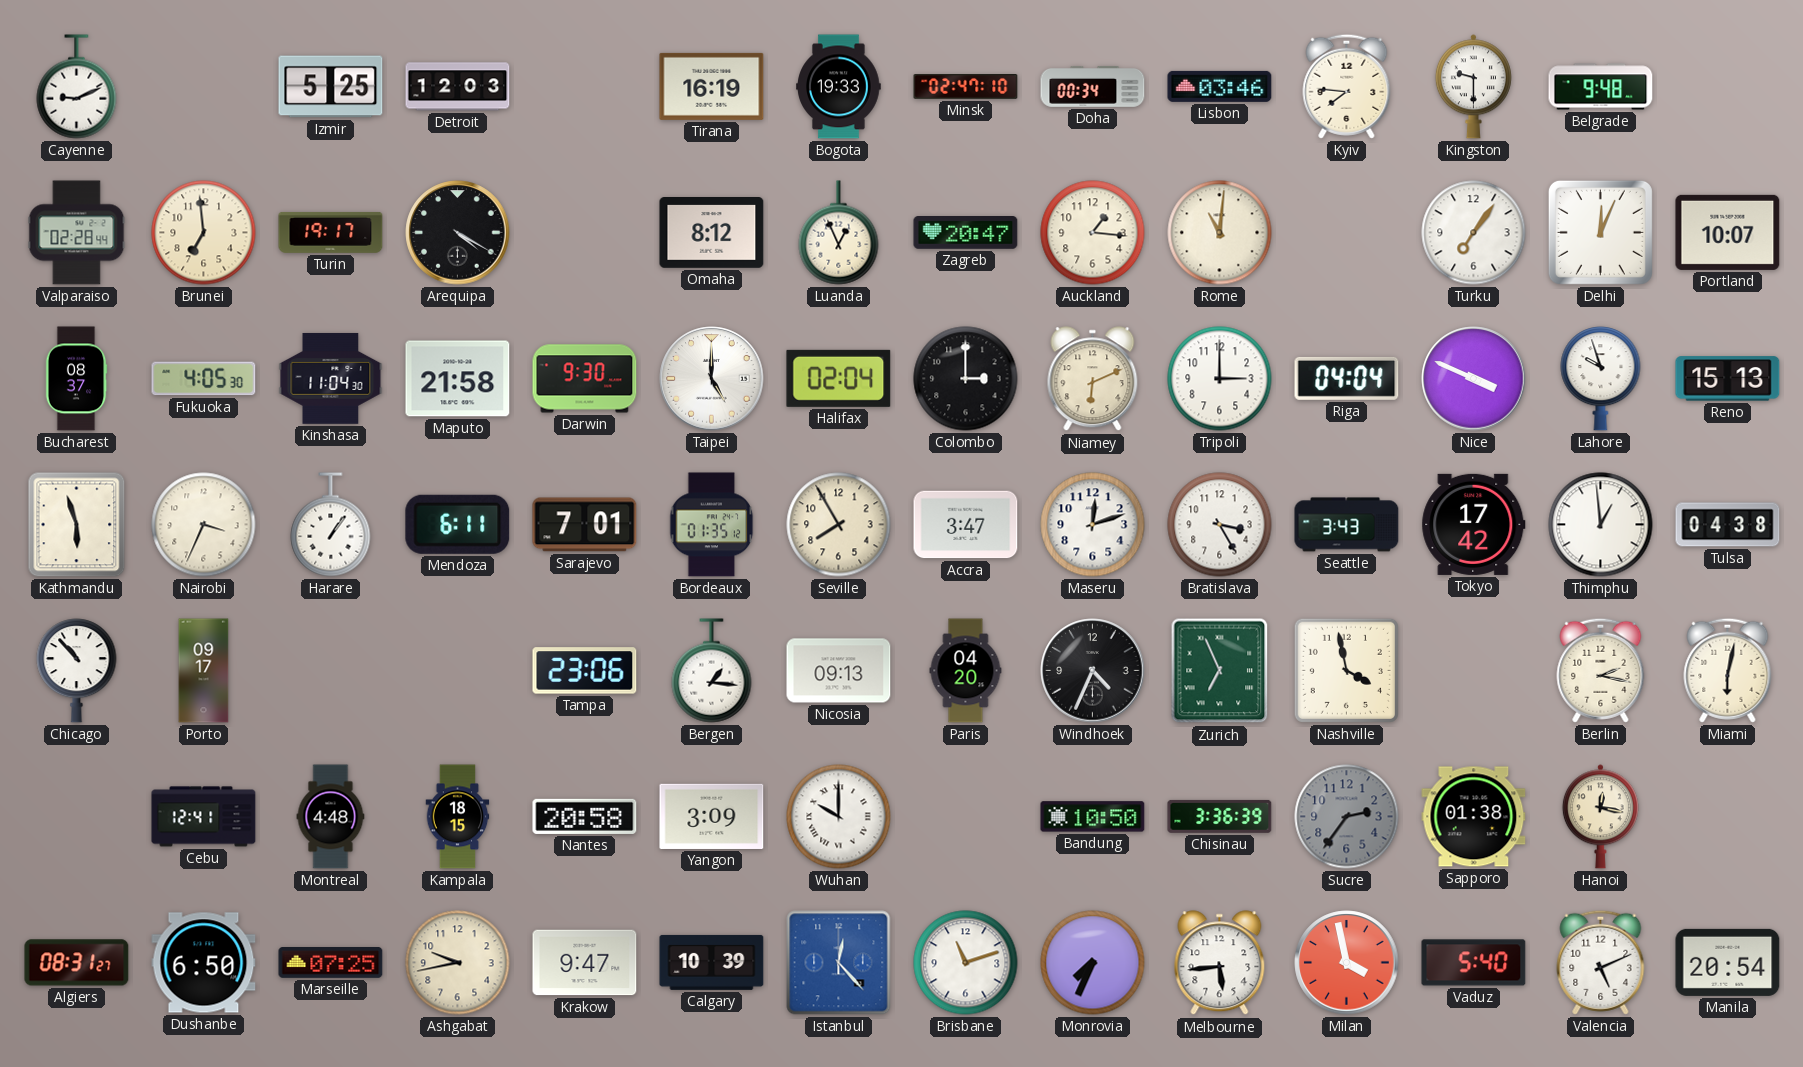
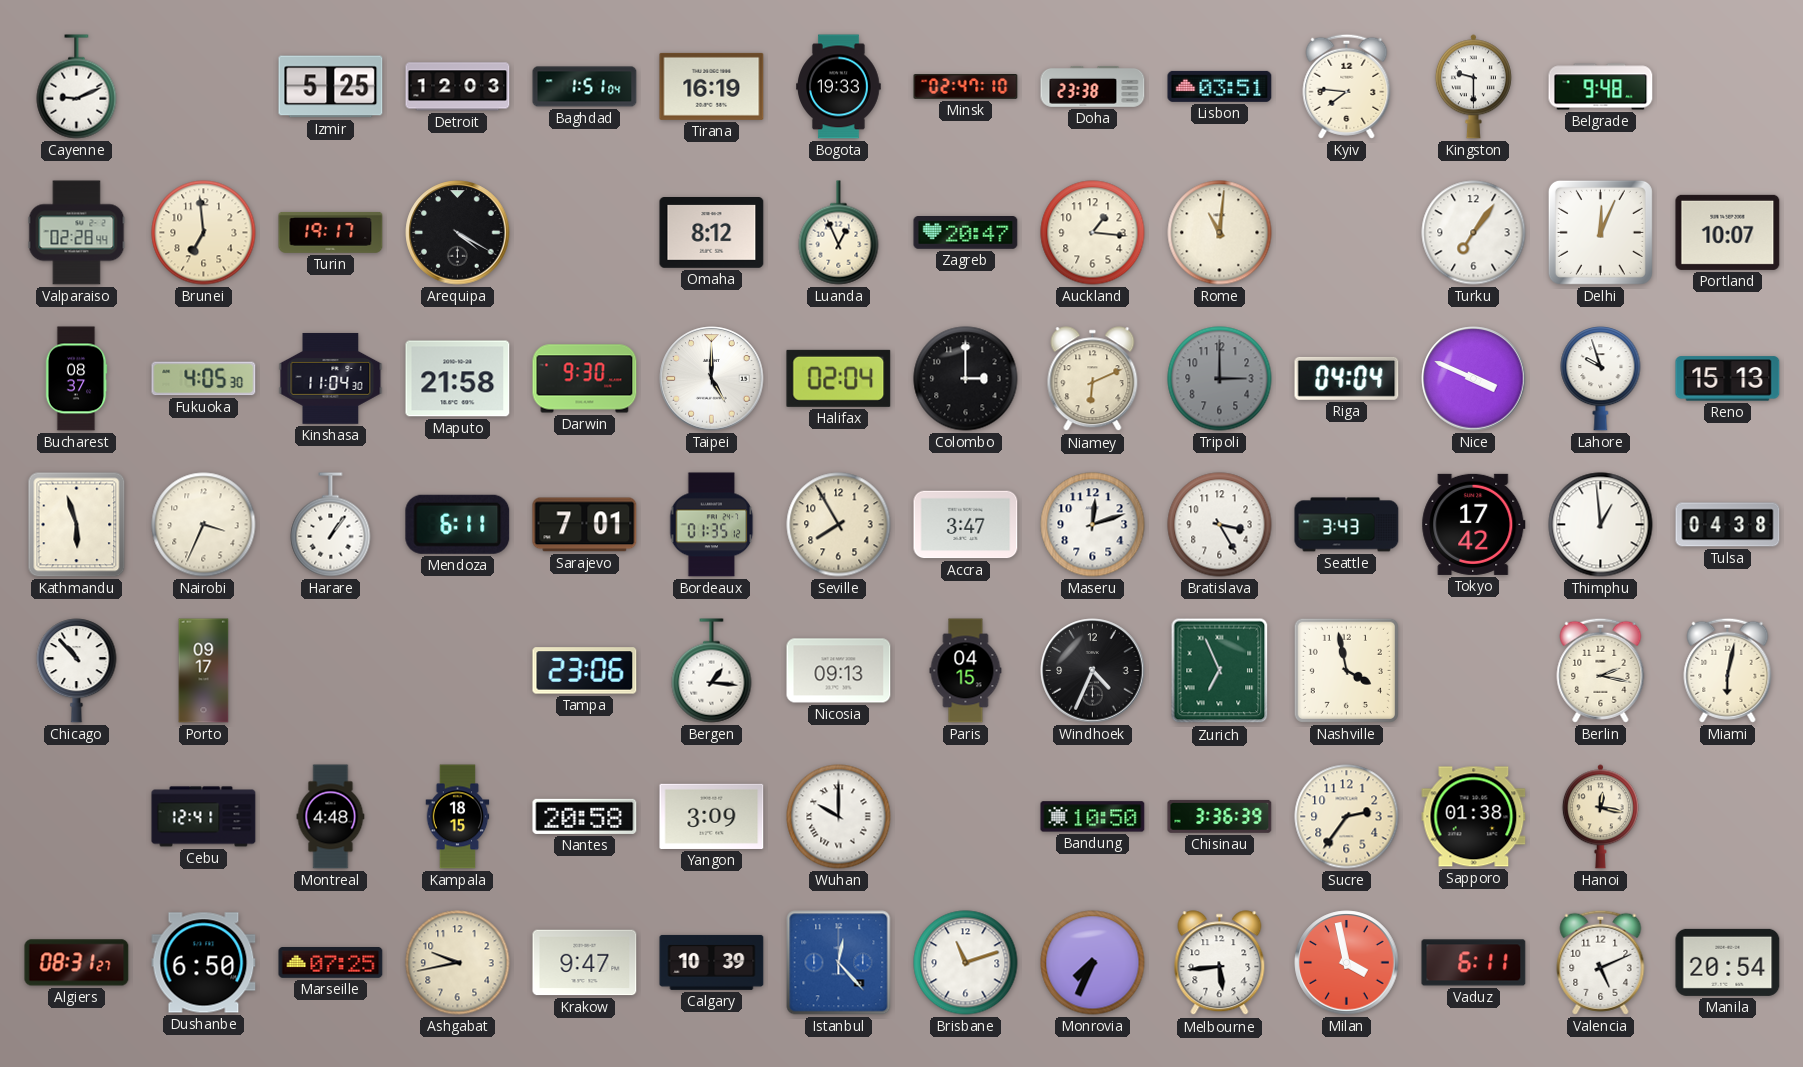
Baghdad: none -> 1:51 (585, 87)
Doha: 00:34 -> 23:38 (1093, 86)
Lisbon: 03:46 -> 03:51 (1220, 86)
Tripoli dial: white -> grey (1220, 379)
Paris: 04:20 -> 04:15 (966, 671)
Sucre dial: grey -> cream (1347, 817)
Vaduz: 5:40 -> 6:11 (1474, 963)
